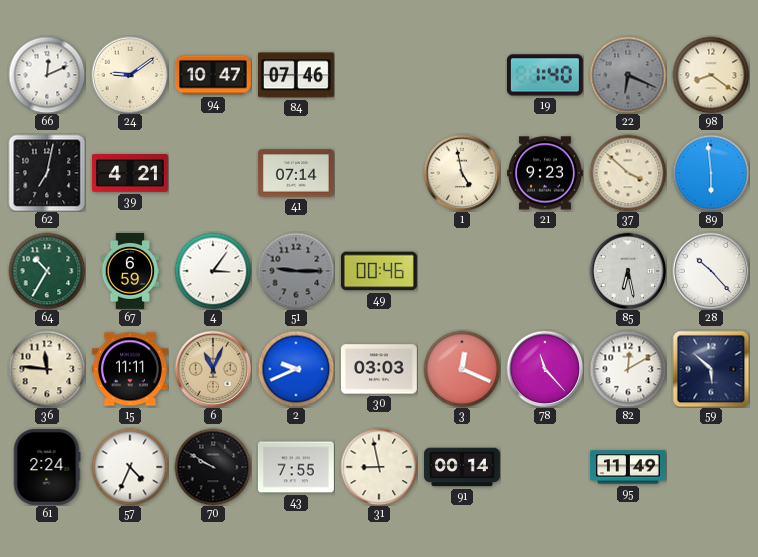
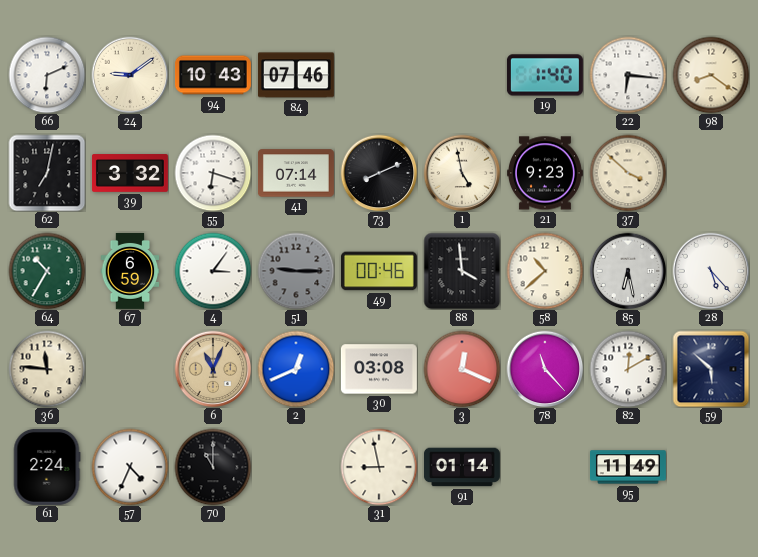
66: 12:11 -> 6:11 (47, 75)
94: 10:47 -> 10:43 (213, 75)
22: 6:19 -> 6:16 (628, 75)
22 dial: grey -> white (628, 75)
39: 4:21 -> 3:32 (130, 173)
55: none -> 6:18 (213, 173)
73: none -> 8:11 (379, 173)
89: 5:59 -> none (711, 173)
88: none -> 3:59 (462, 271)
58: none -> 10:38 (545, 271)
28: 10:23 -> 5:23 (711, 271)
15: 11:11 -> none (130, 369)
2: 9:41 -> 12:41 (296, 369)
30: 03:03 -> 03:08 (379, 369)
70: 9:50 -> 11:00 (213, 467)
43: 7:55 -> none (296, 467)
91: 00:14 -> 01:14 (462, 467)
